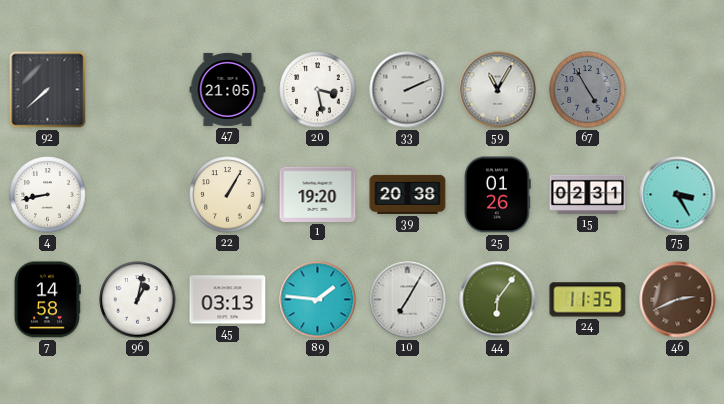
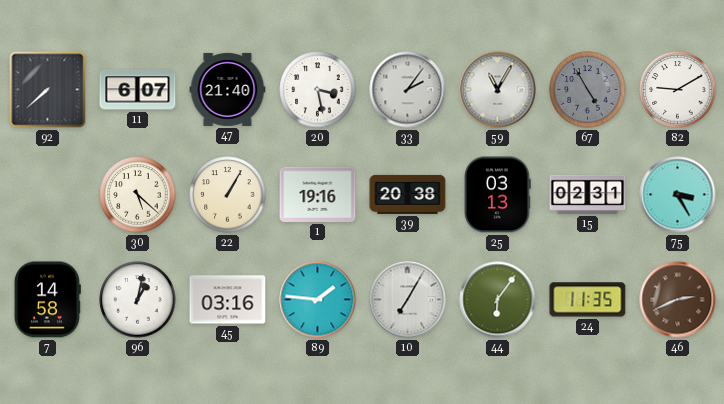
11: none -> 6:07 (138, 90)
47: 21:05 -> 21:40 (228, 89)
33: 2:11 -> 2:06 (408, 90)
82: none -> 9:10 (678, 90)
4: 8:43 -> none (48, 195)
30: none -> 5:22 (138, 195)
1: 19:20 -> 19:16 (318, 194)
25: 01:26 -> 03:13 (498, 195)
45: 03:13 -> 03:16 (228, 300)
